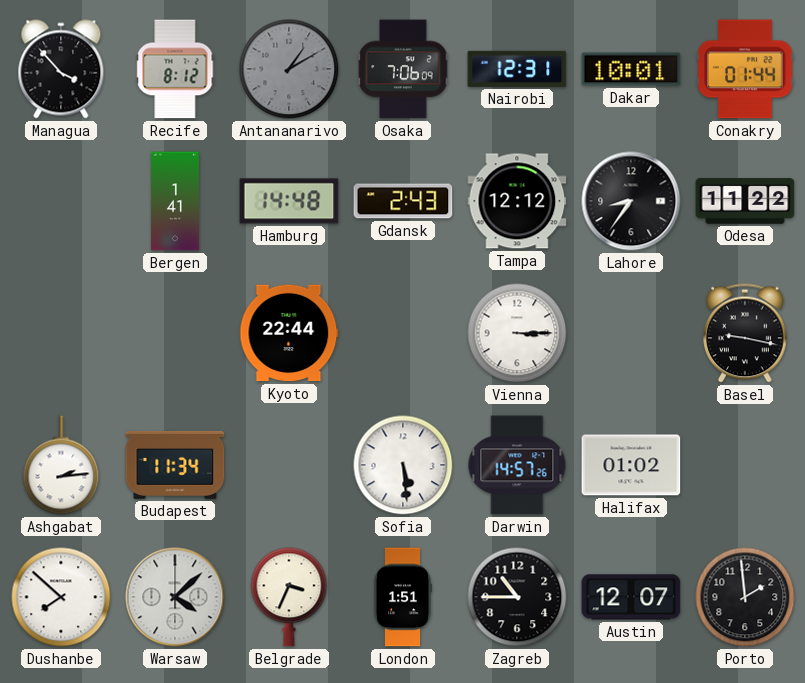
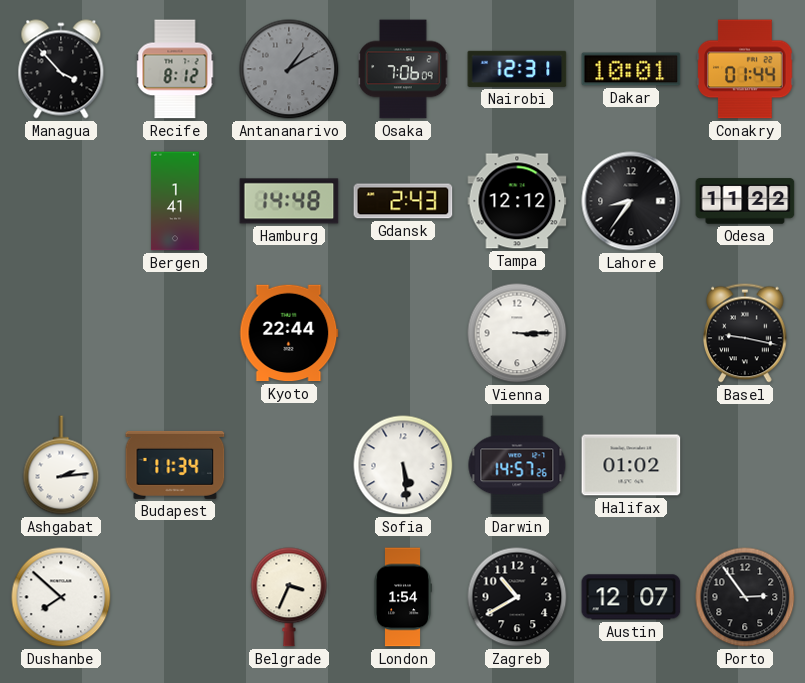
Warsaw: 4:08 -> none (175, 597)
London: 1:51 -> 1:54 (403, 597)
Zagreb: 10:45 -> 10:40 (517, 597)
Porto: 1:59 -> 2:54 (745, 597)
